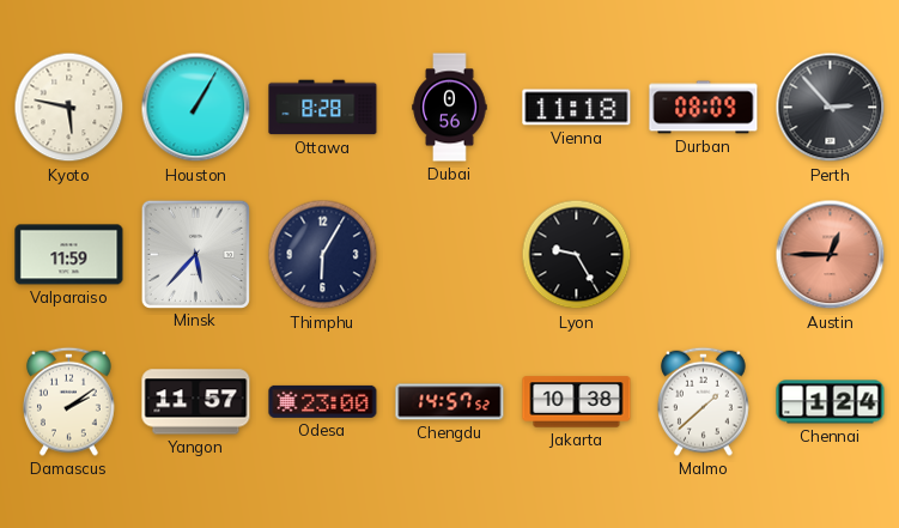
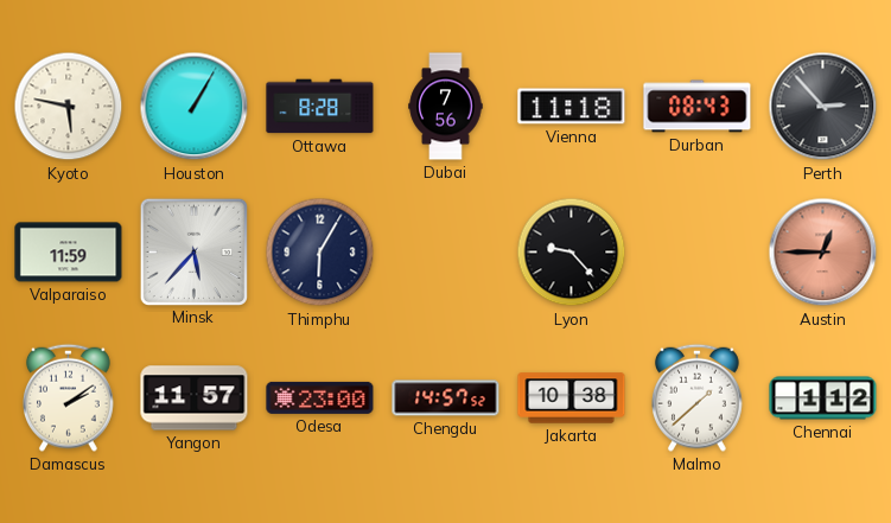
Dubai: 0:56 -> 7:56 (446, 107)
Durban: 08:09 -> 08:43 (698, 107)
Lyon: 9:25 -> 9:23 (572, 253)
Chennai: 1:24 -> 1:12 (823, 398)
